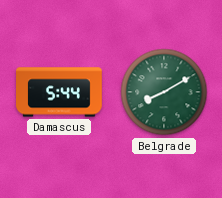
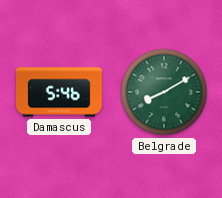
Damascus: 5:44 -> 5:46 (59, 92)
